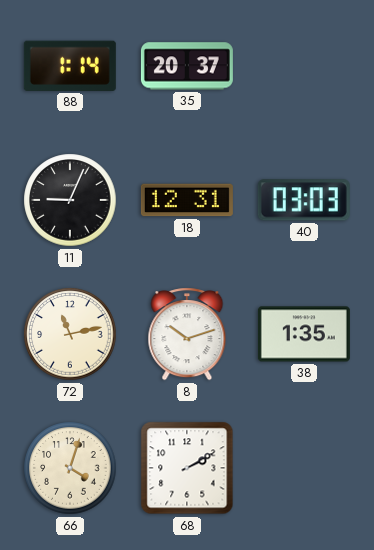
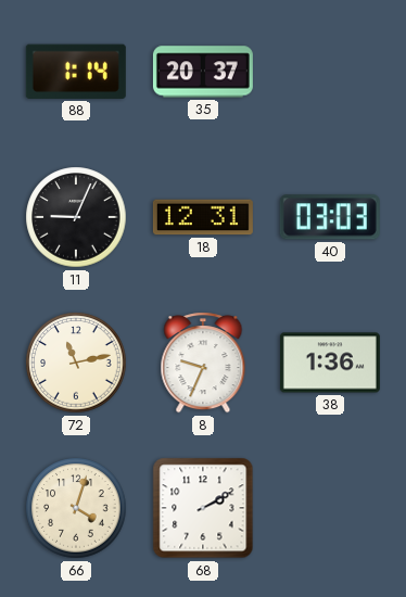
8: 10:12 -> 9:34 (203, 363)
38: 1:35 -> 1:36 (330, 363)
